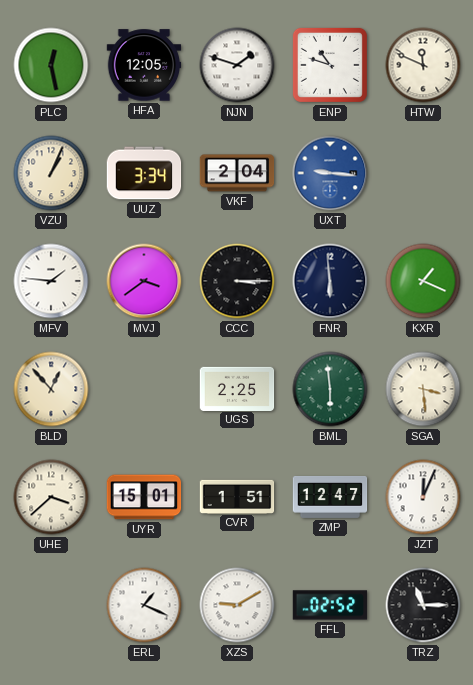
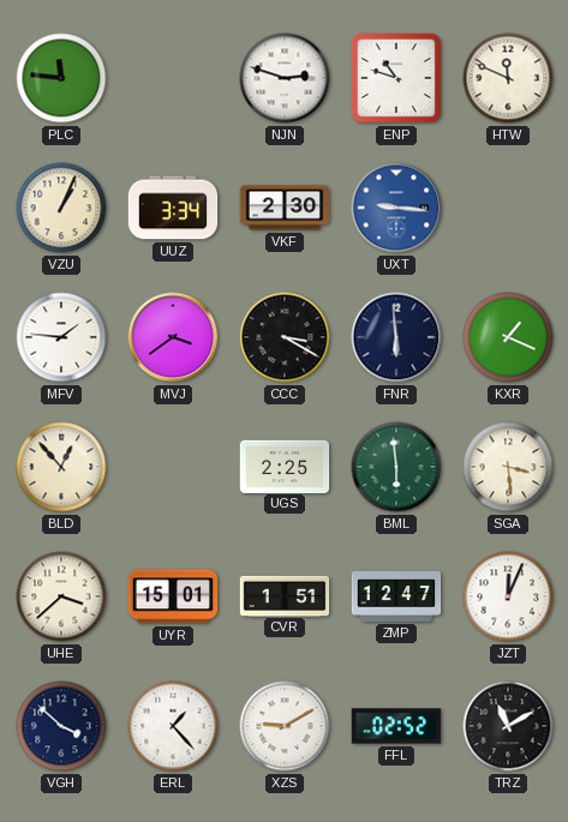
PLC: 12:28 -> 11:46 (61, 78)
HFA: 12:05 -> none (144, 65)
NJN: 1:48 -> 2:48 (285, 78)
VKF: 2:04 -> 2:30 (285, 208)
CCC: 3:15 -> 3:20 (285, 337)
VGH: none -> 3:52 (61, 726)
ERL: 1:19 -> 1:23 (173, 726)
TRZ: 11:15 -> 11:10 (508, 726)
